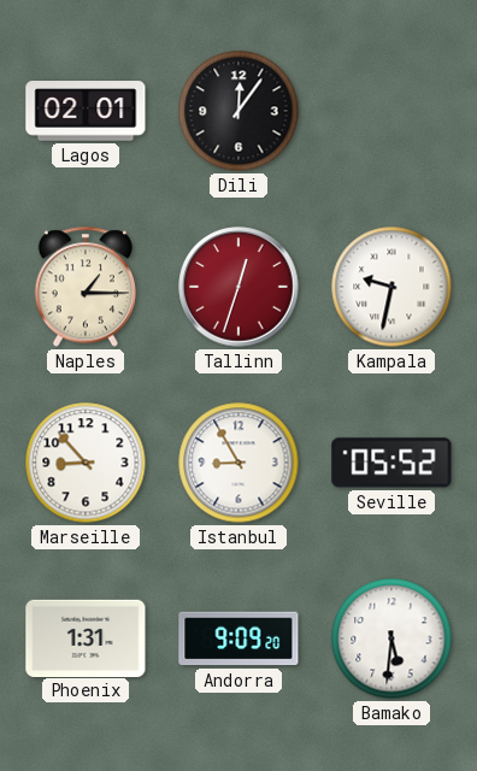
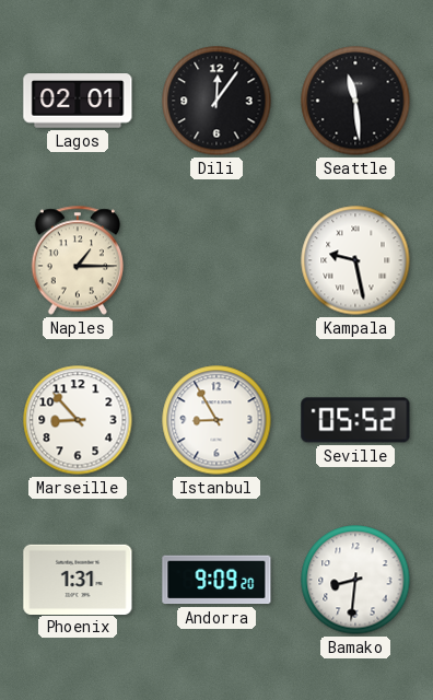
Seattle: none -> 11:29 (355, 101)
Tallinn: 12:33 -> none (238, 287)
Kampala: 9:32 -> 9:28 (355, 260)
Bamako: 5:31 -> 8:31 (355, 580)
